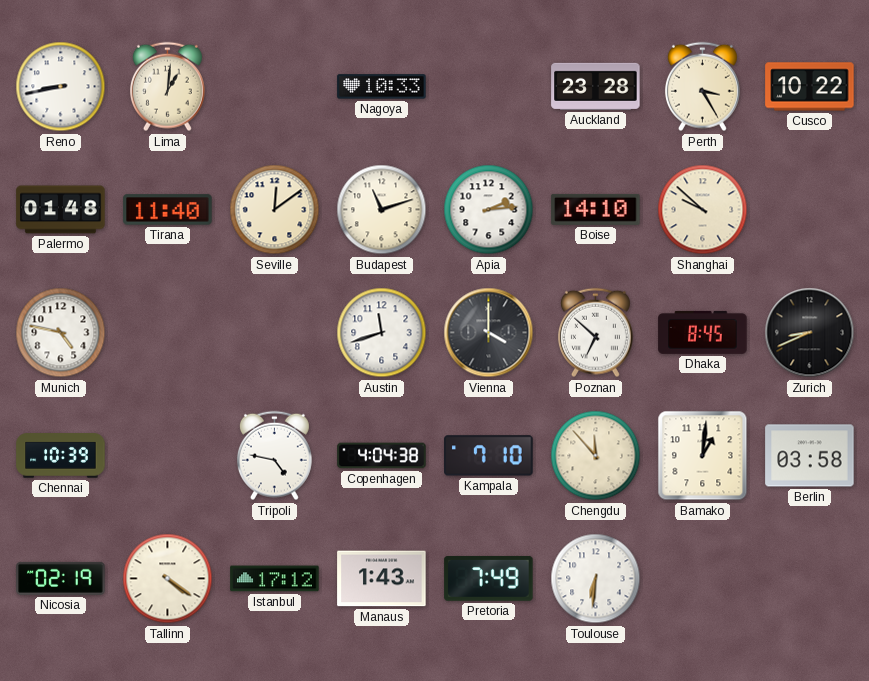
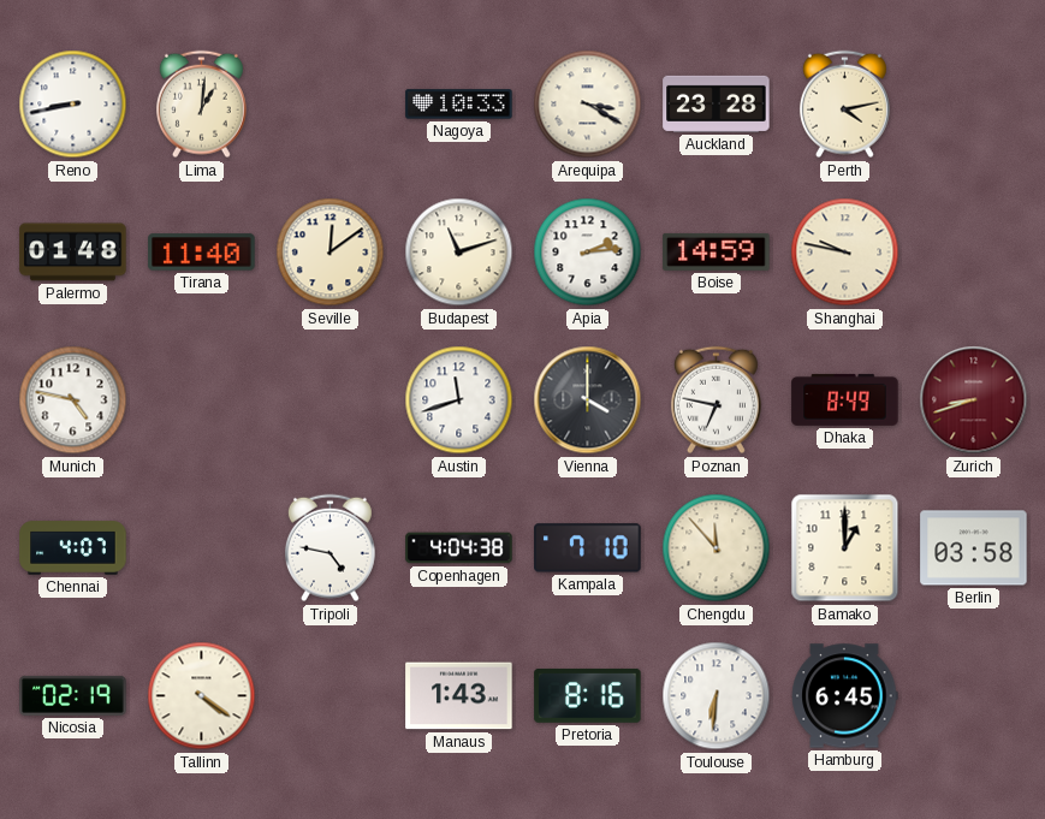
Arequipa: none -> 3:20 (588, 105)
Perth: 3:25 -> 4:13 (844, 105)
Cusco: 10:22 -> none (810, 87)
Boise: 14:10 -> 14:59 (717, 251)
Shanghai: 9:52 -> 9:47 (845, 253)
Poznan: 6:52 -> 6:47 (716, 400)
Dhaka: 8:45 -> 8:49 (845, 399)
Zurich: 8:41 -> 8:42 (974, 400)
Zurich dial: black -> burgundy (974, 400)
Chennai: 10:39 -> 4:07 (73, 548)
Bamako: 1:01 -> 1:00 (845, 548)
Istanbul: 17:12 -> none (275, 579)
Pretoria: 7:49 -> 8:16 (588, 696)
Hamburg: none -> 6:45 (845, 696)
